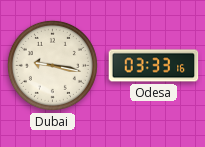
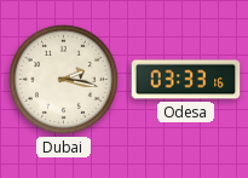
Dubai: 9:17 -> 2:17 (63, 79)
